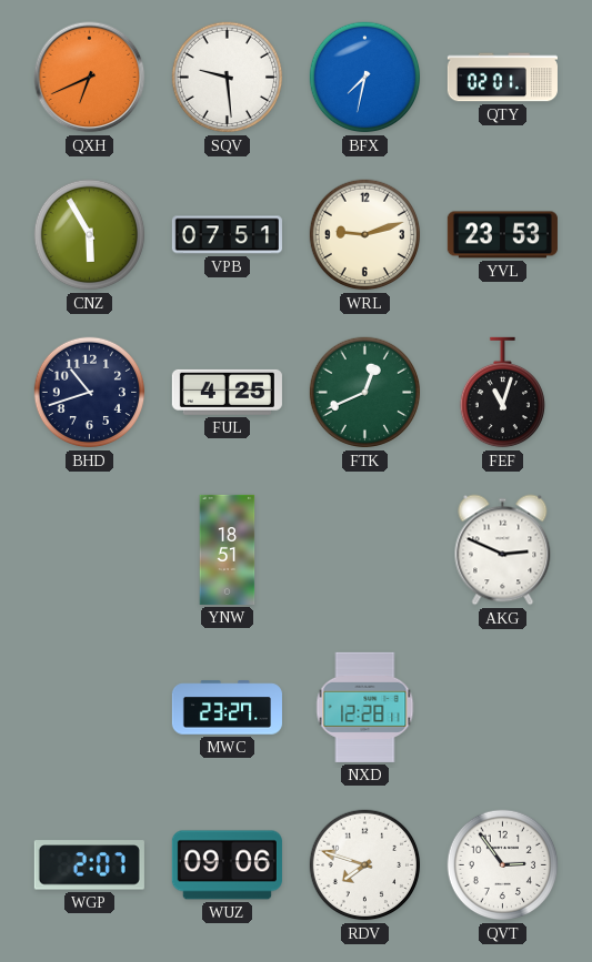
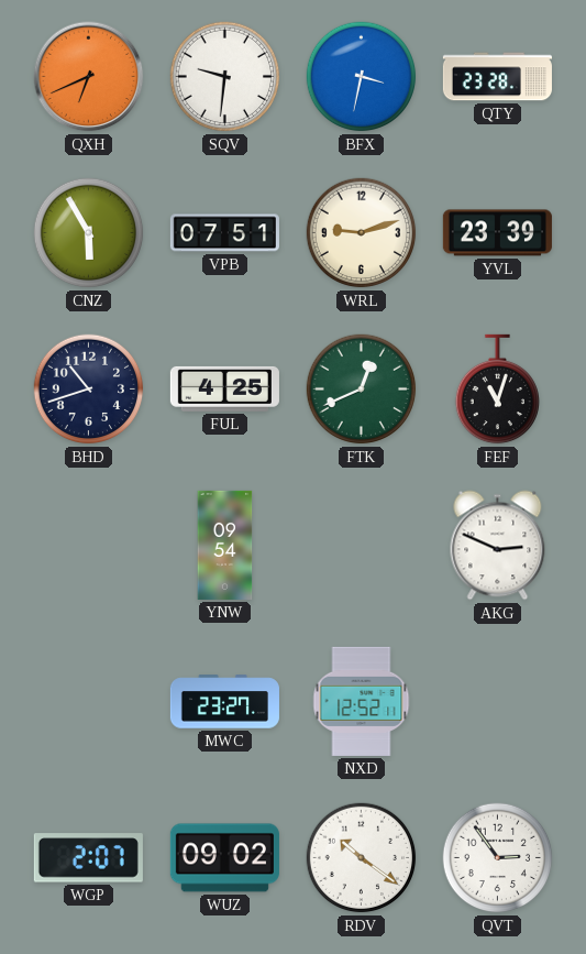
SQV: 9:29 -> 9:31 (225, 77)
BFX: 7:32 -> 3:32 (362, 77)
QTY: 02:01 -> 23:28 (497, 77)
YVL: 23:53 -> 23:39 (497, 233)
YNW: 18:51 -> 09:54 (225, 545)
NXD: 12:28 -> 12:52 (362, 701)
WUZ: 09:06 -> 09:02 (224, 858)
RDV: 7:48 -> 10:21 (362, 858)
